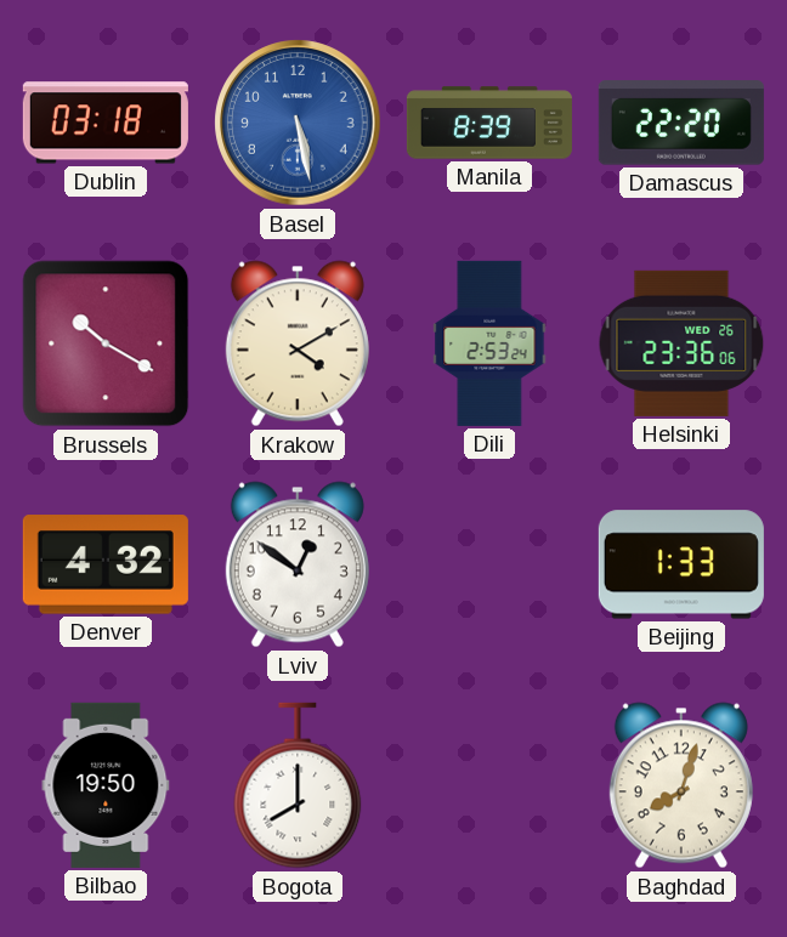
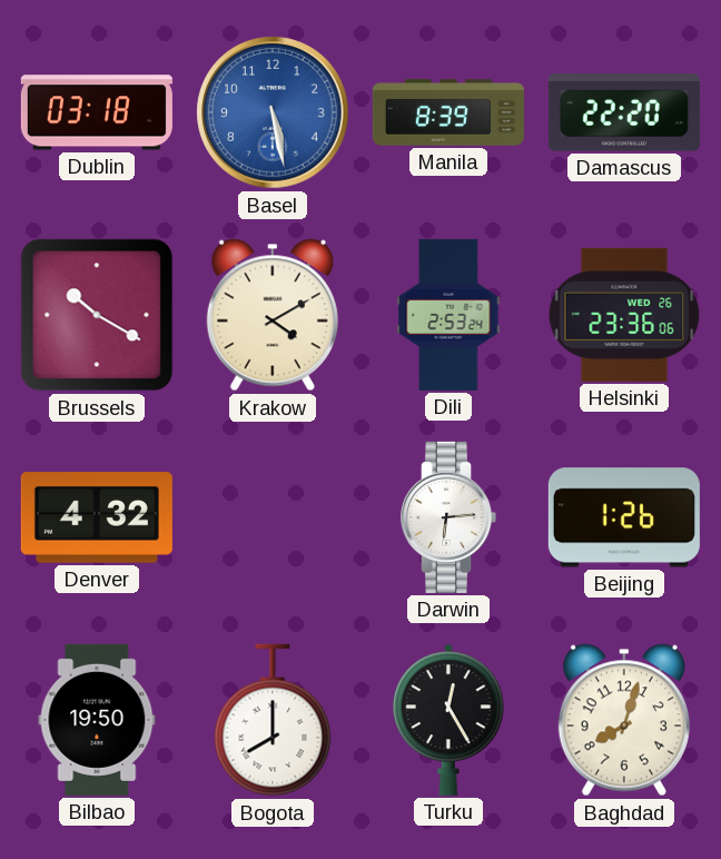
Lviv: 12:51 -> none (298, 564)
Darwin: none -> 6:14 (448, 517)
Beijing: 1:33 -> 1:26 (624, 517)
Turku: none -> 12:25 (448, 720)
